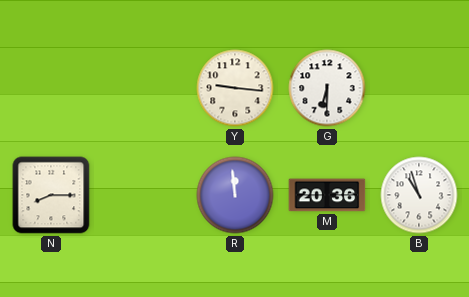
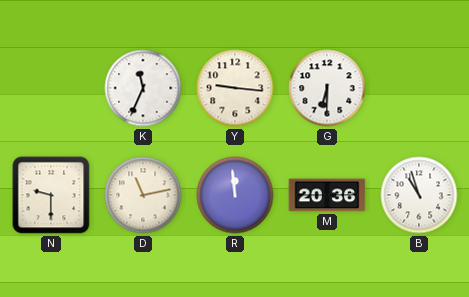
K: none -> 11:34 (143, 88)
N: 8:15 -> 9:30 (51, 195)
D: none -> 11:13 (143, 195)
